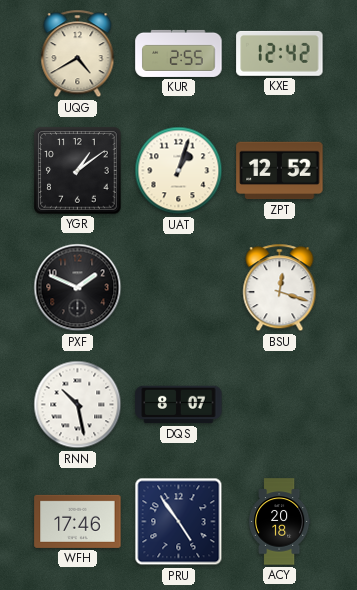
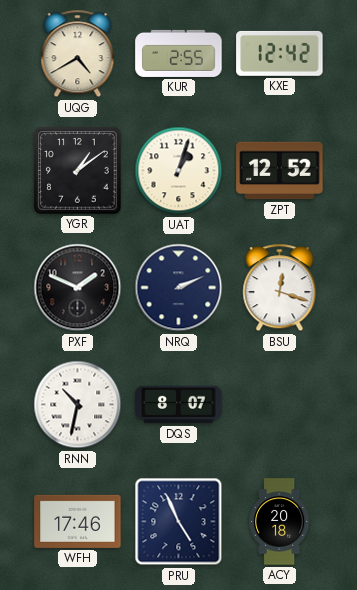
NRQ: none -> 2:11 (179, 288)
RNN: 10:28 -> 10:32 (78, 405)
PRU: 4:54 -> 4:56 (179, 522)
